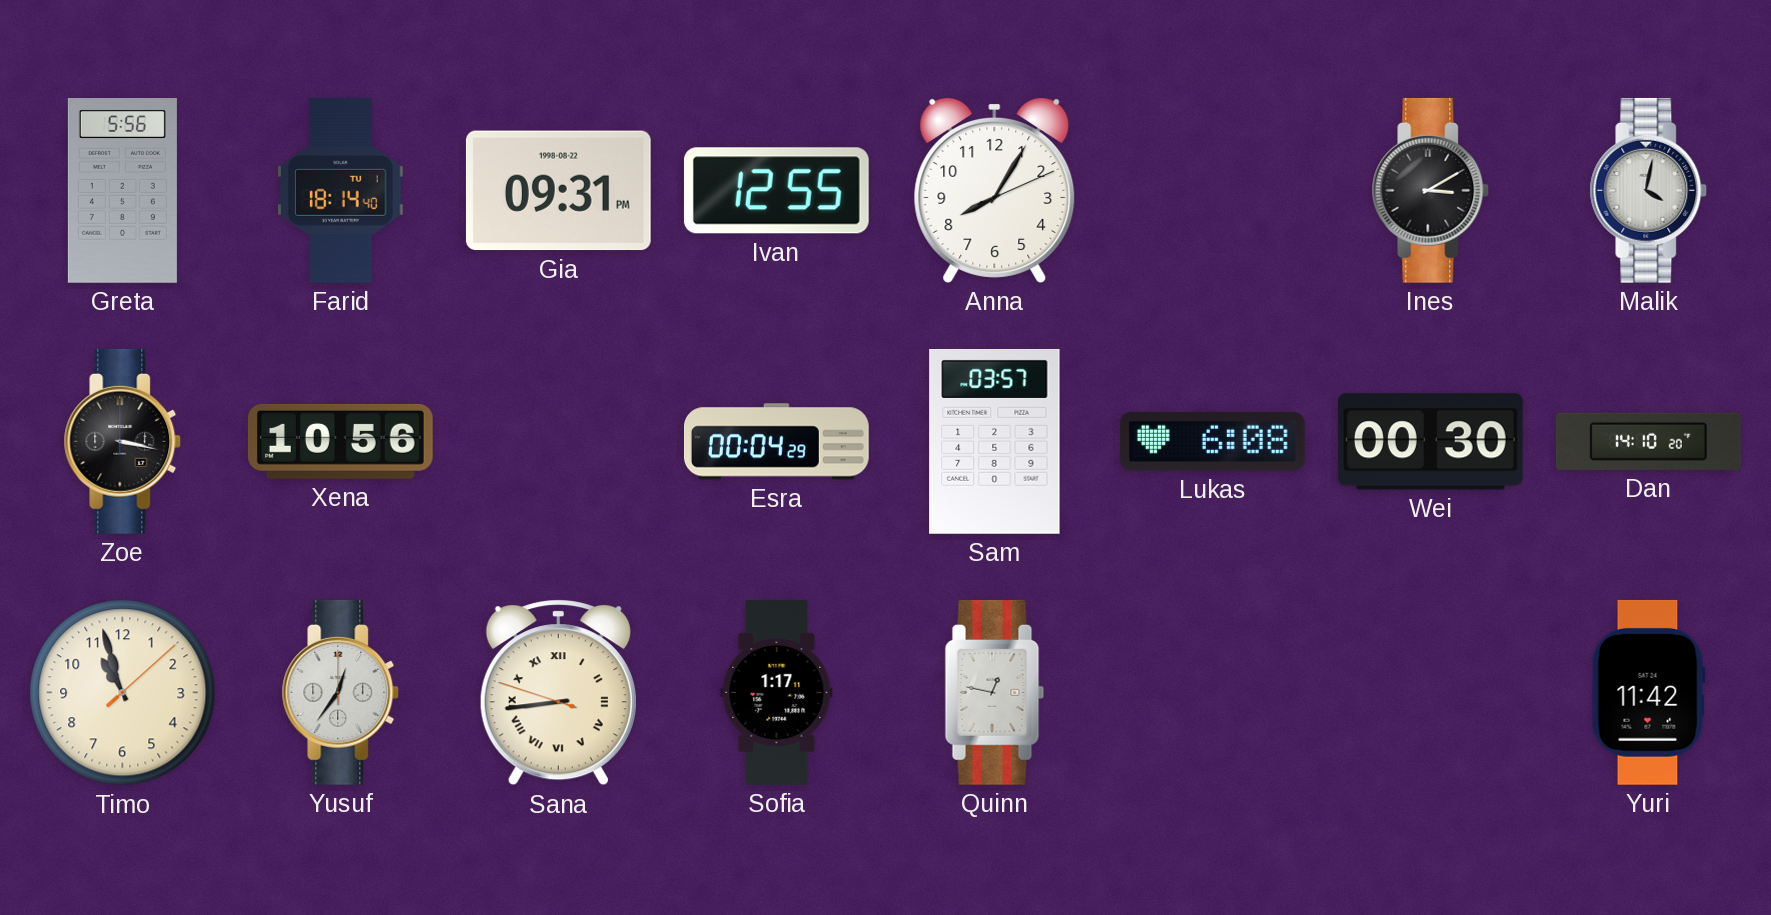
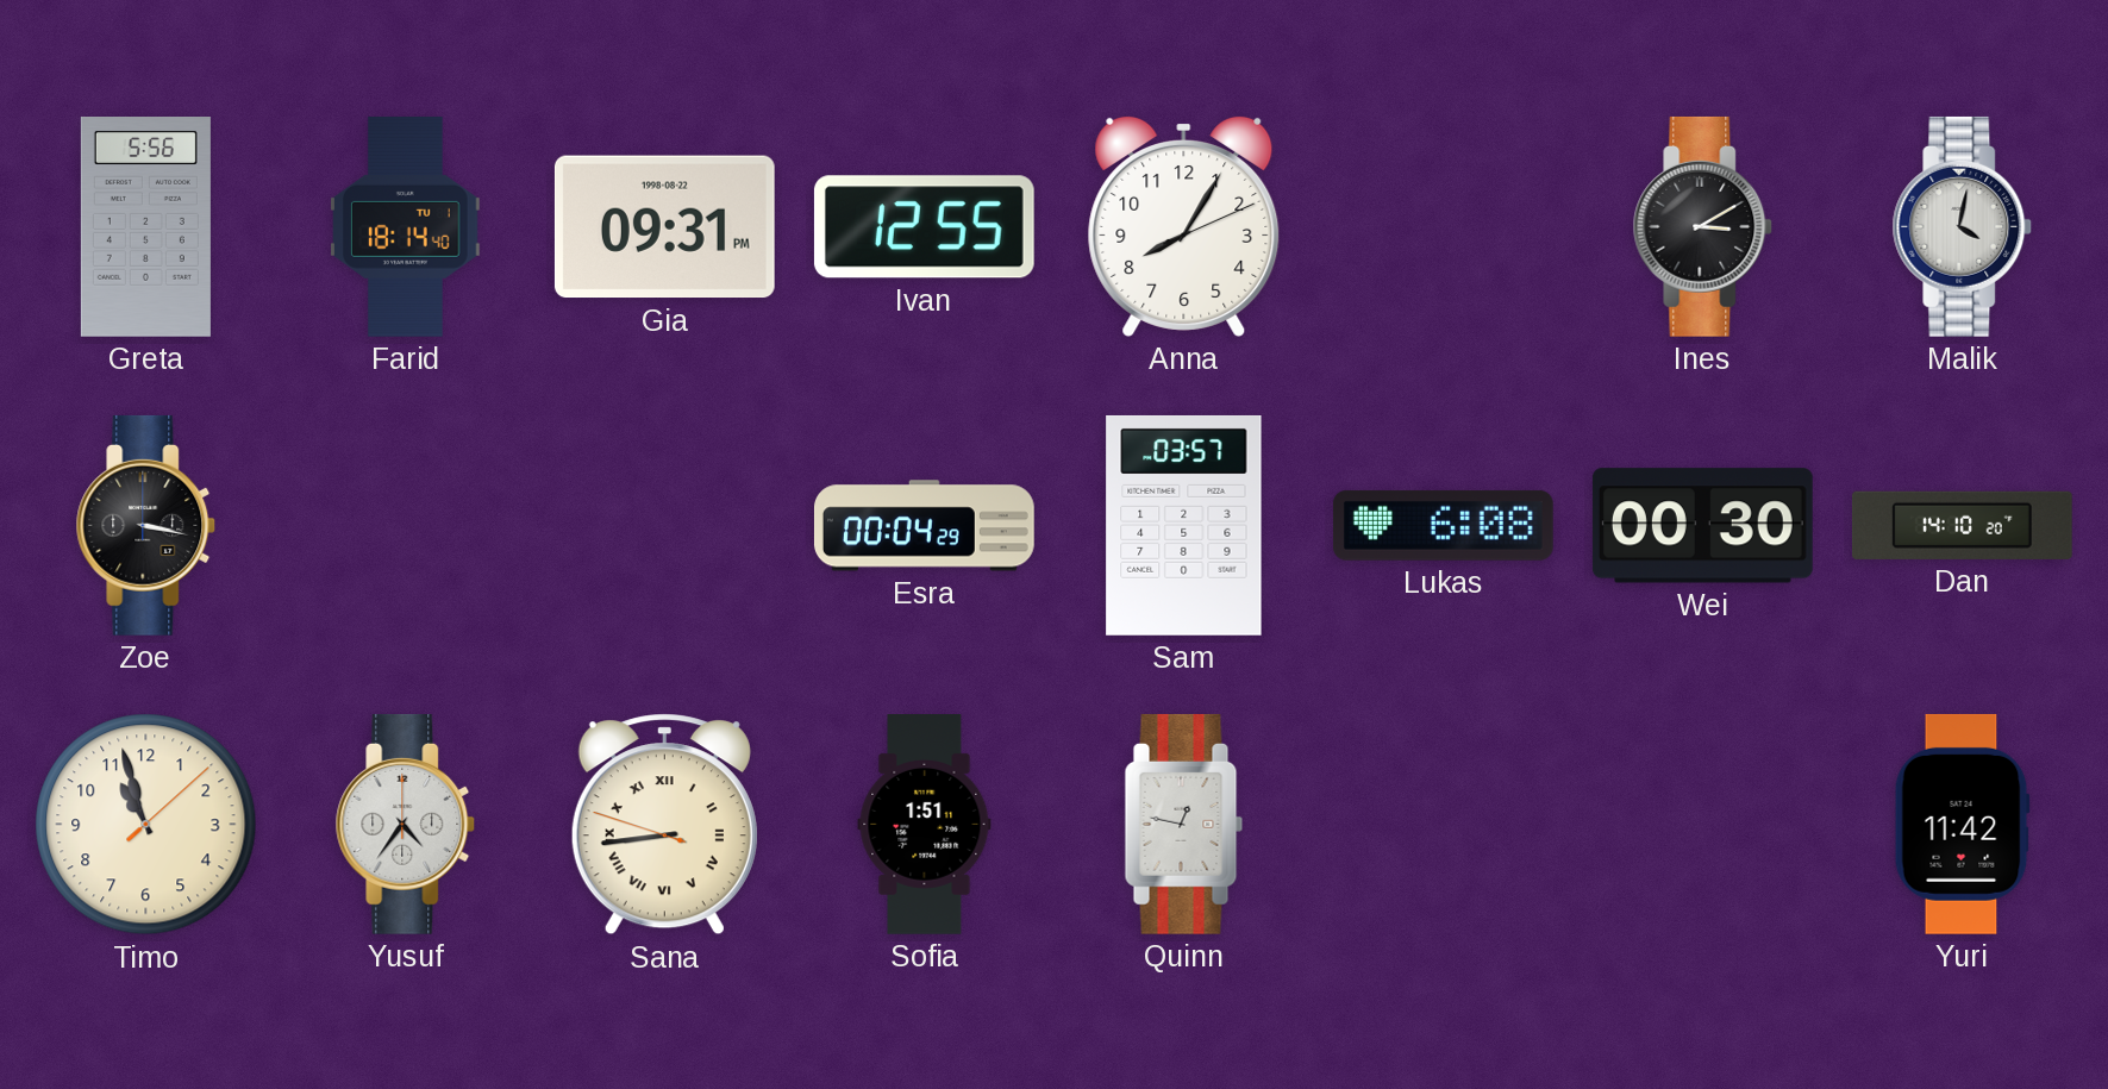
Xena: 10:56 -> none (340, 441)
Yusuf: 12:36 -> 4:36 (406, 824)
Sofia: 1:17 -> 1:51 (925, 825)
